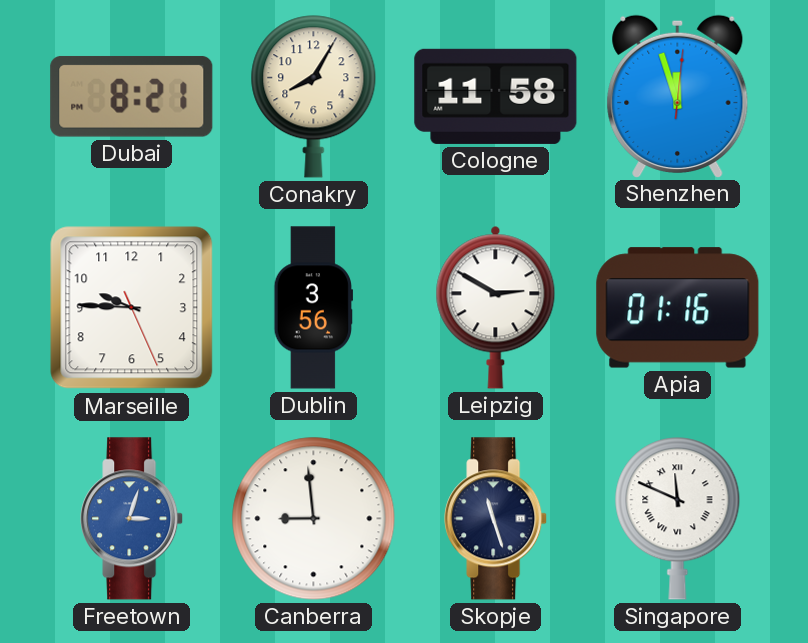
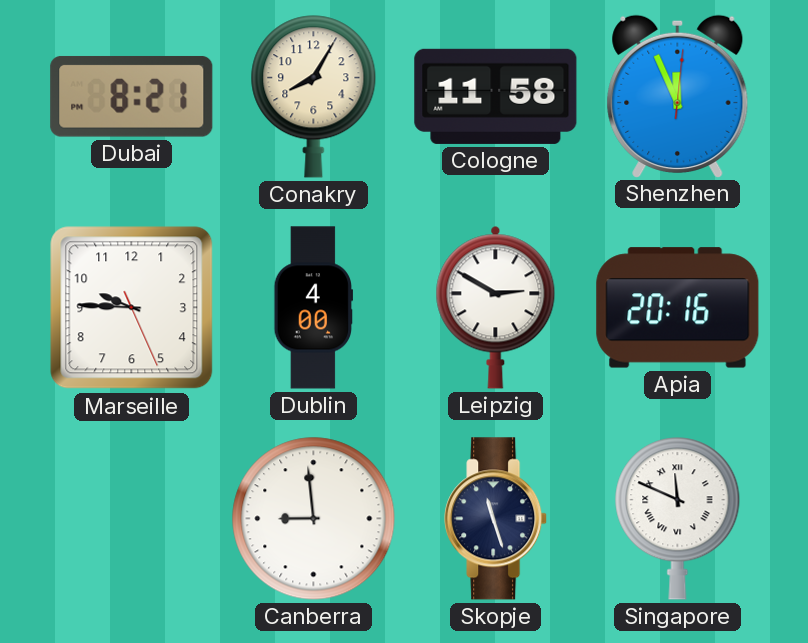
Shenzhen: 11:57 -> 11:56 (678, 96)
Dublin: 3:56 -> 4:00 (313, 308)
Apia: 01:16 -> 20:16 (678, 308)
Freetown: 3:03 -> none (132, 519)
